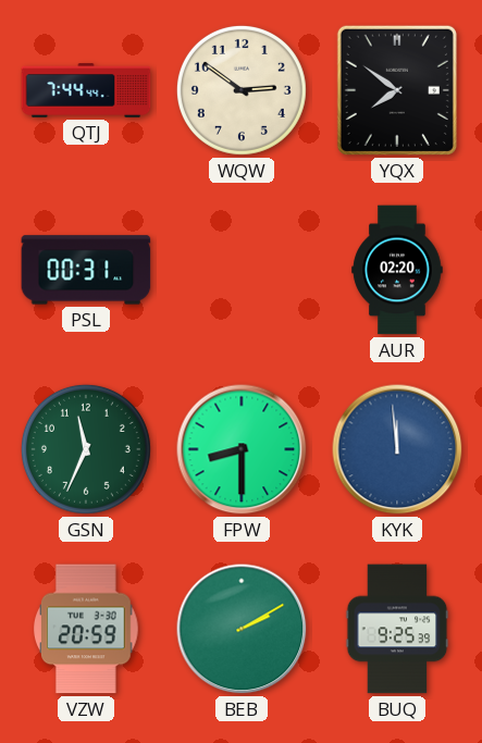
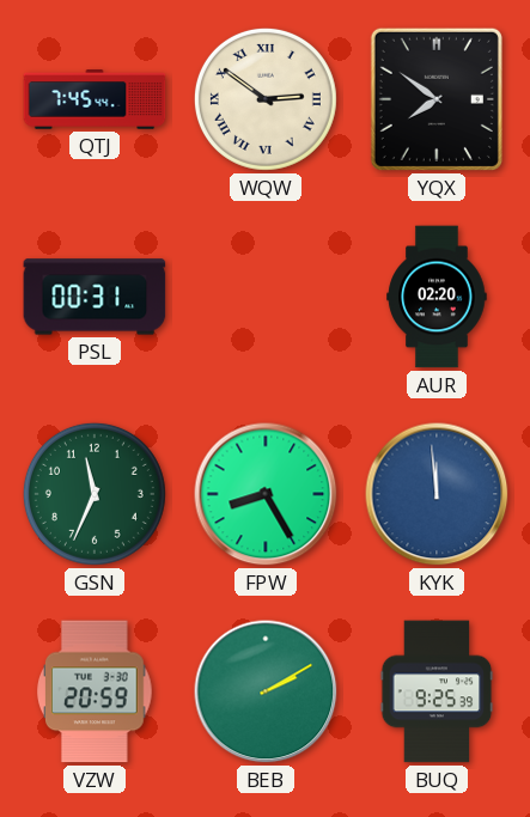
QTJ: 7:44 -> 7:45 (95, 99)
WQW numerals: Arabic -> Roman (266, 99)
FPW: 8:30 -> 8:25 (266, 494)
